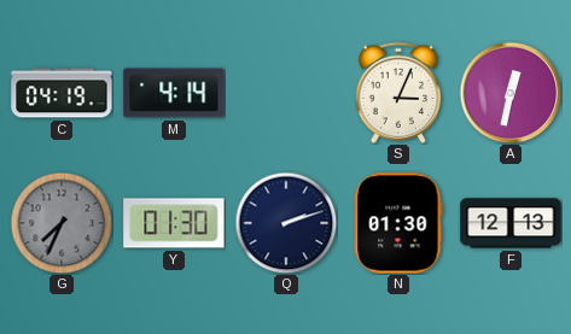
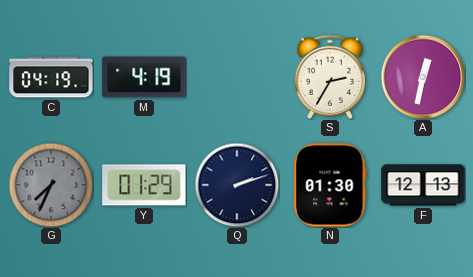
M: 4:14 -> 4:19 (144, 77)
S: 3:04 -> 2:35 (330, 77)
Y: 01:30 -> 01:29 (144, 185)
